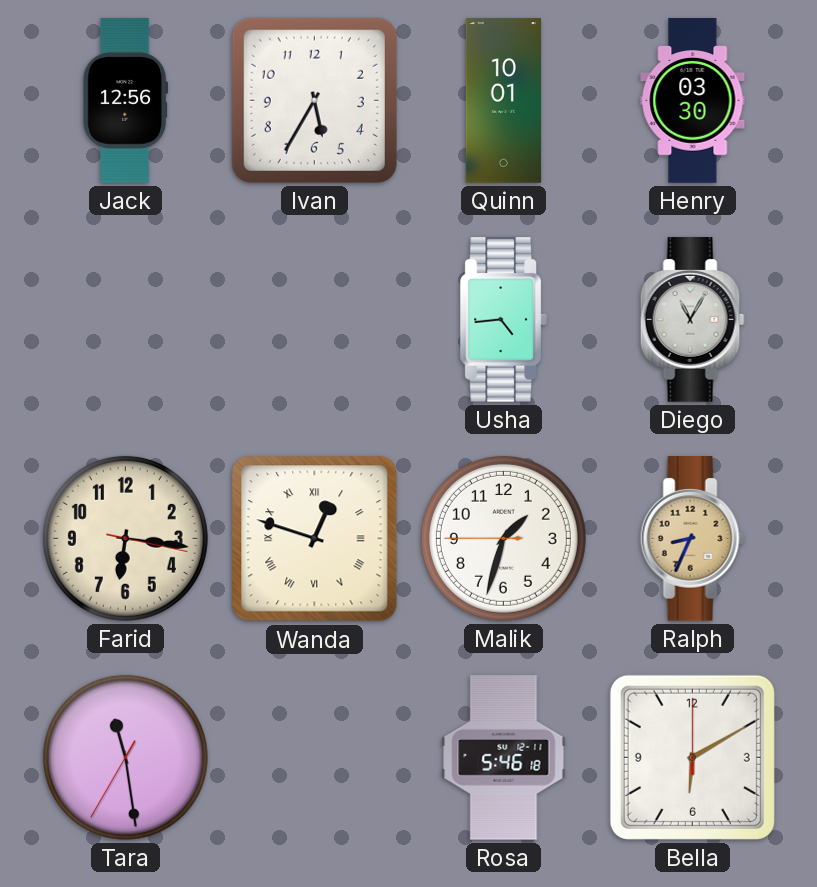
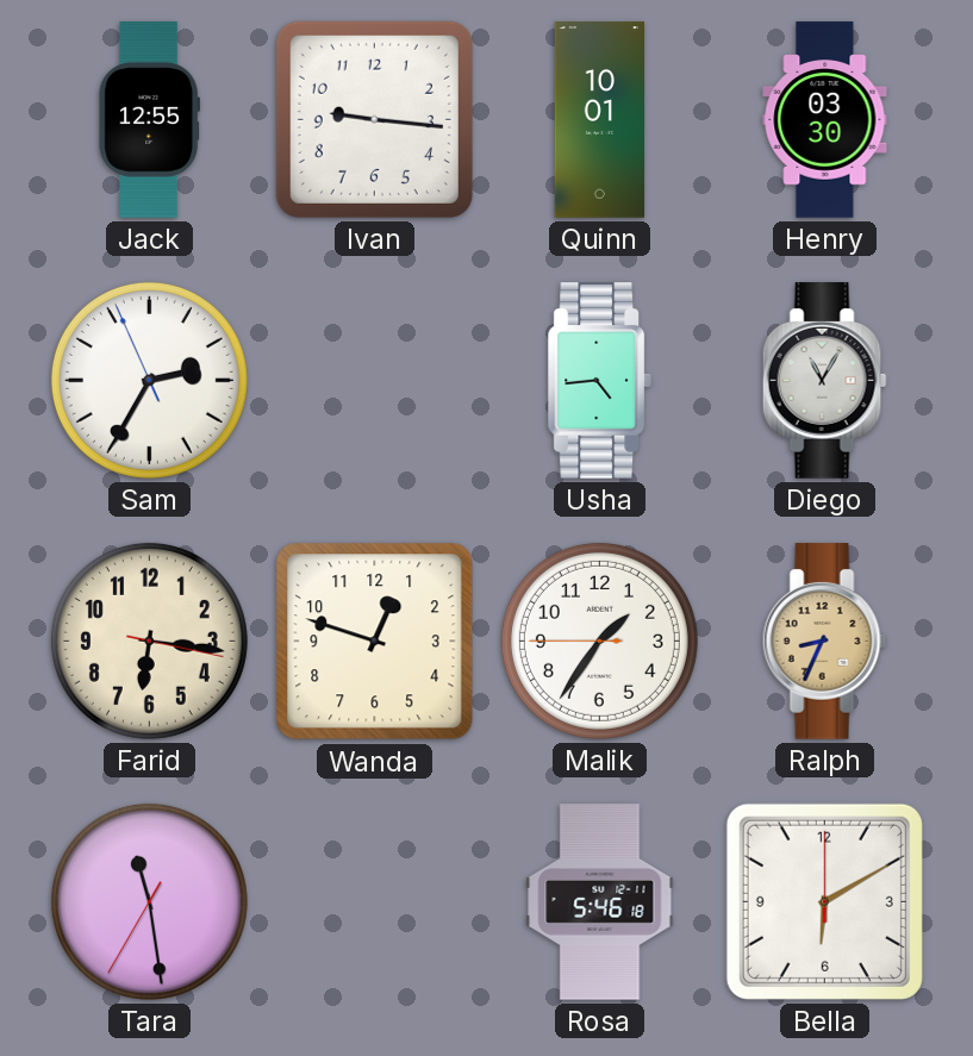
Jack: 12:56 -> 12:55 (149, 120)
Ivan: 5:35 -> 9:16 (374, 119)
Sam: none -> 2:34 (149, 380)
Wanda numerals: Roman -> Arabic (375, 642)
Malik: 1:32 -> 1:35 (599, 641)
